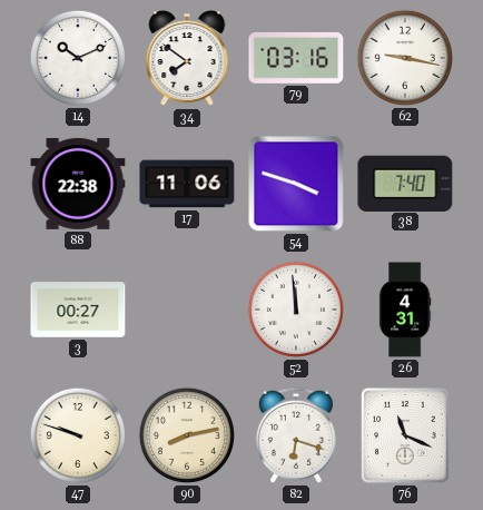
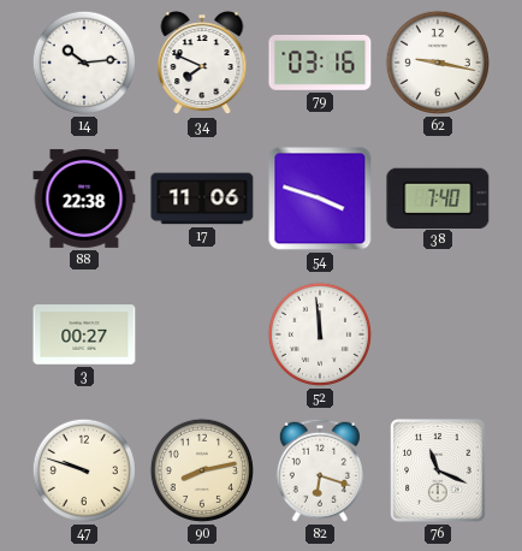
14: 10:11 -> 10:14 (84, 63)
34: 7:51 -> 7:49 (202, 64)
26: 4:31 -> none (405, 310)
